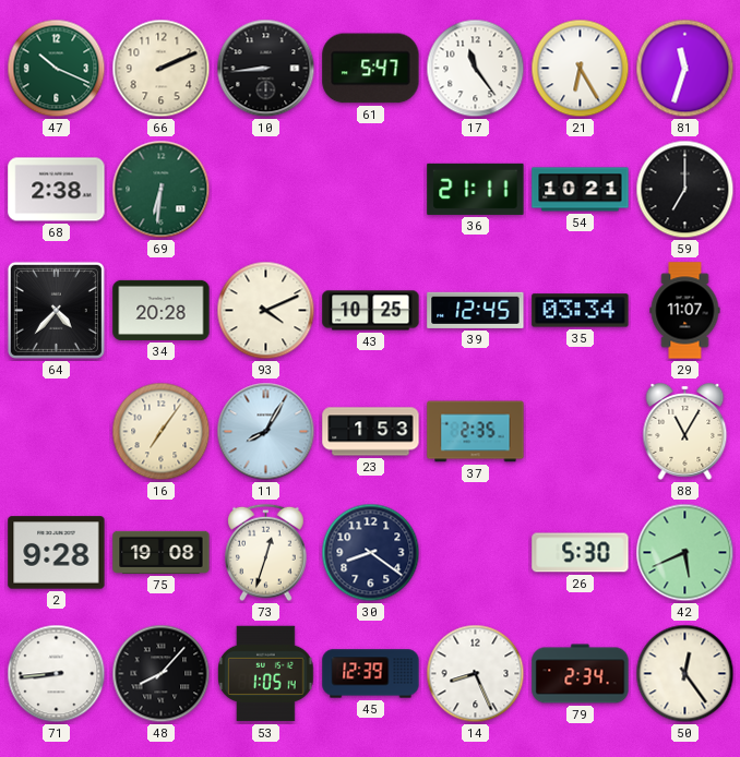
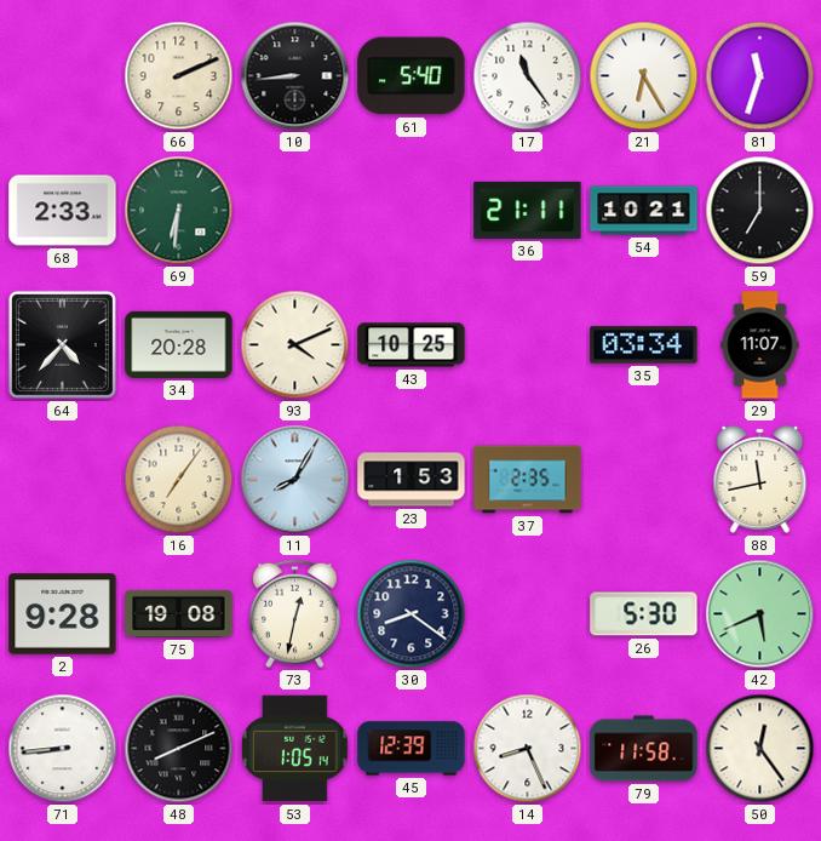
47: 10:19 -> none (57, 69)
61: 5:47 -> 5:40 (412, 76)
68: 2:38 -> 2:33 (63, 211)
39: 12:45 -> none (476, 310)
88: 11:05 -> 11:43 (760, 479)
73: 12:33 -> 12:32 (295, 614)
48: 8:07 -> 8:11 (179, 749)
79: 2:34 -> 11:58 (644, 749)
